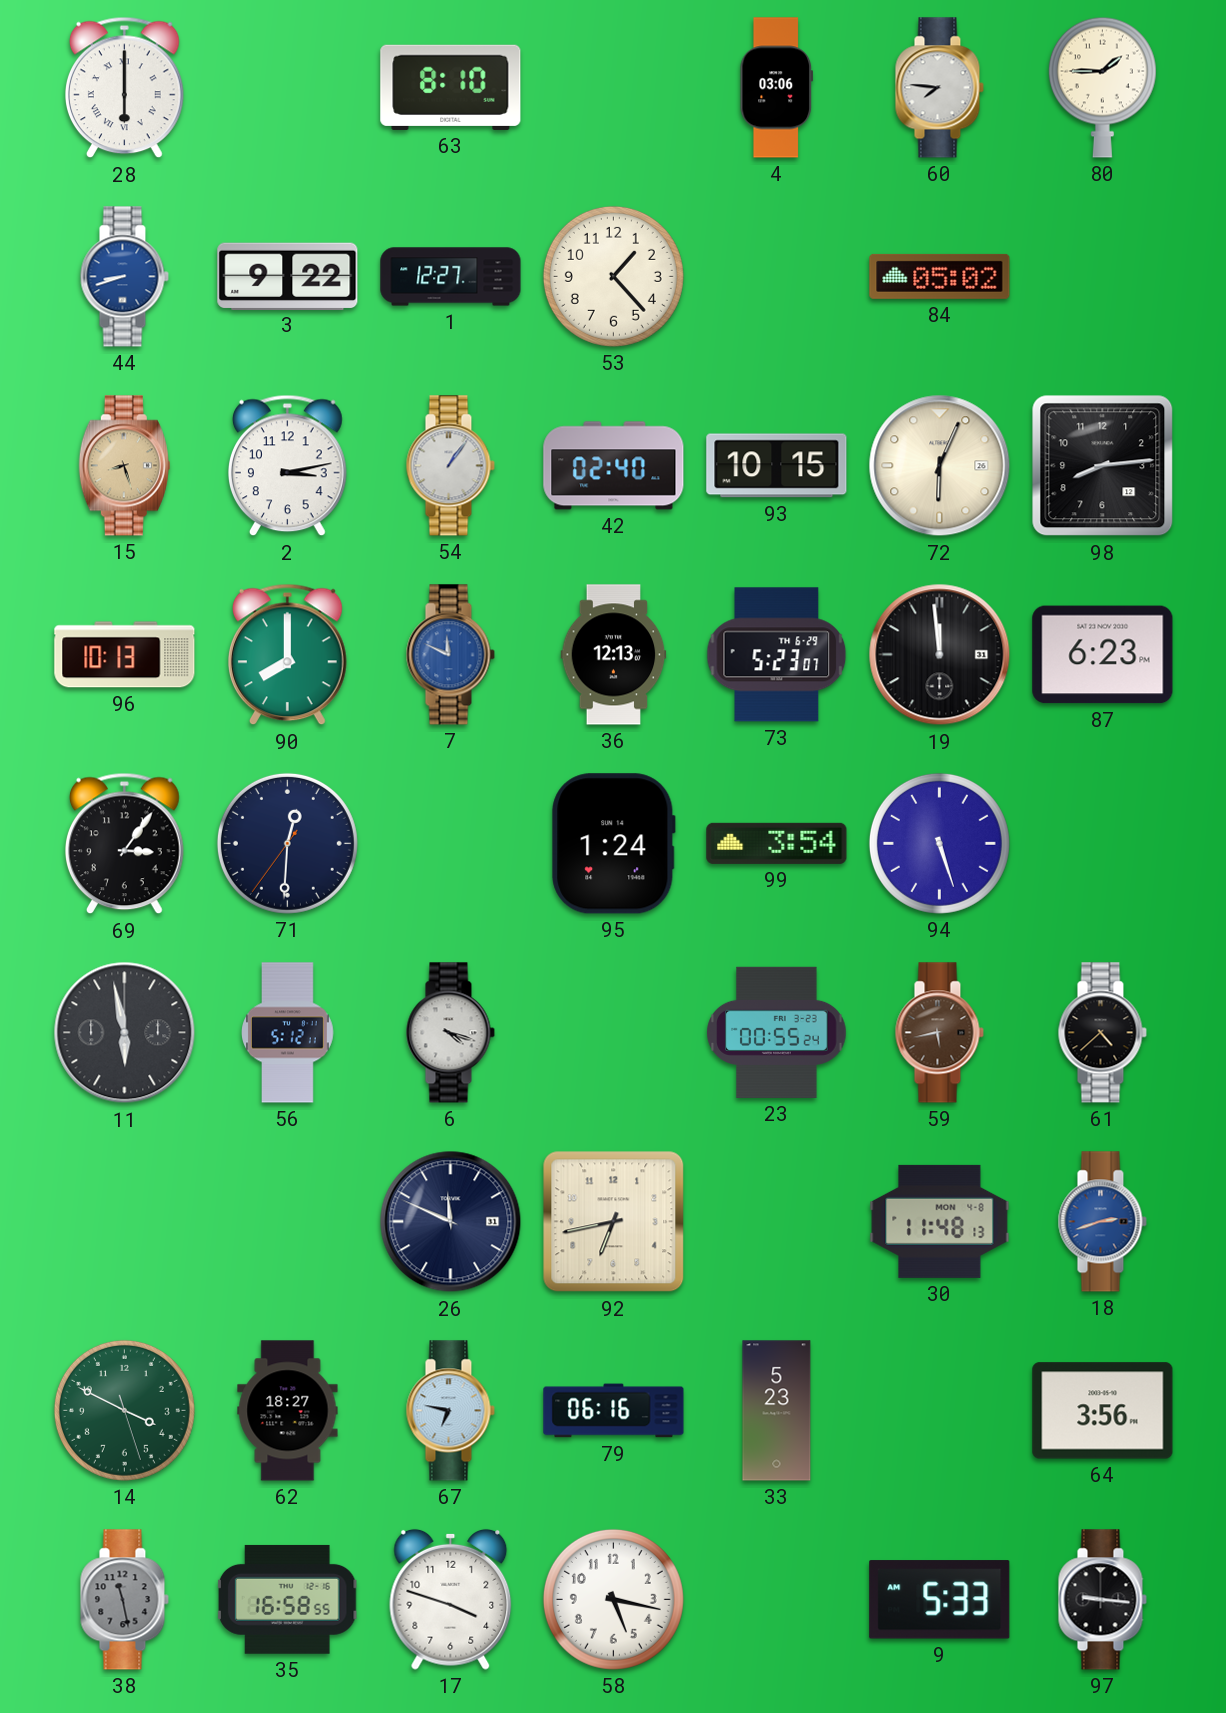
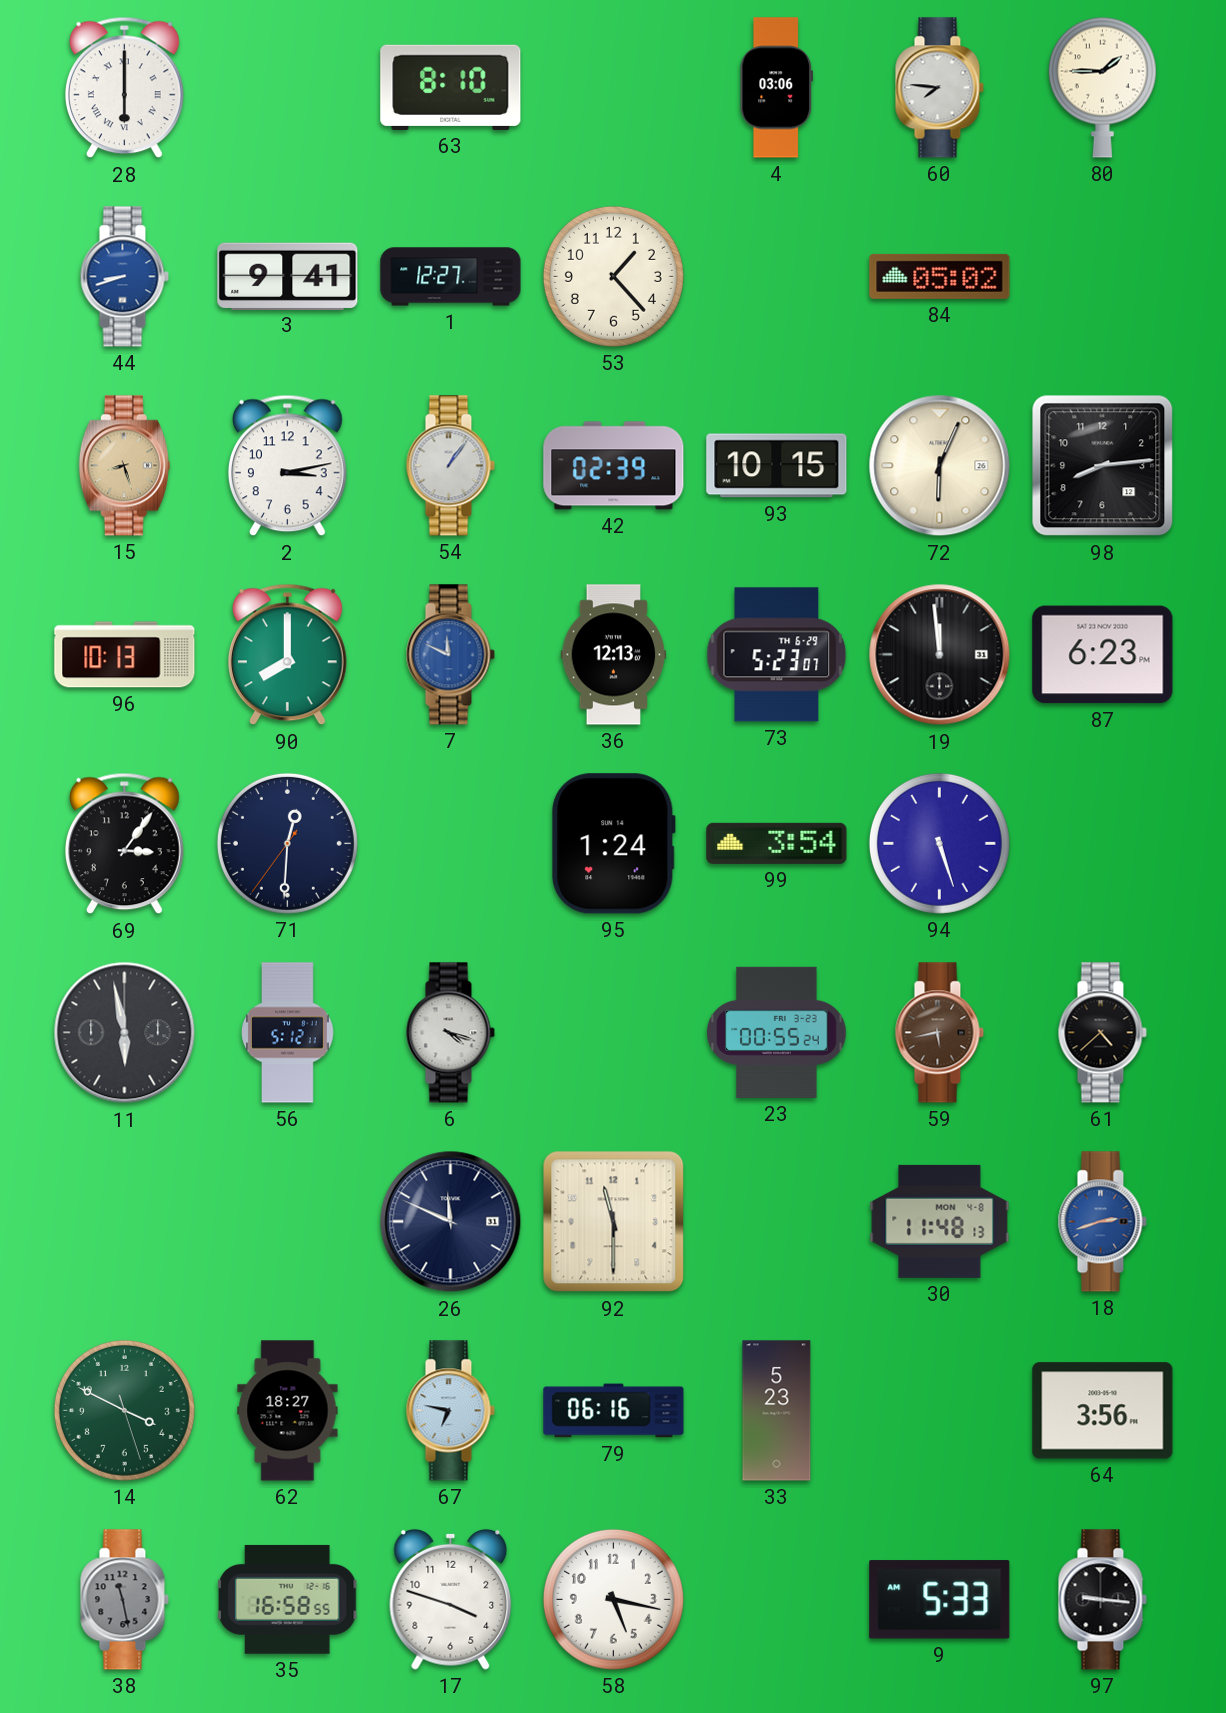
3: 9:22 -> 9:41 (288, 276)
42: 02:40 -> 02:39 (614, 466)
92: 6:43 -> 11:30 (614, 1222)
